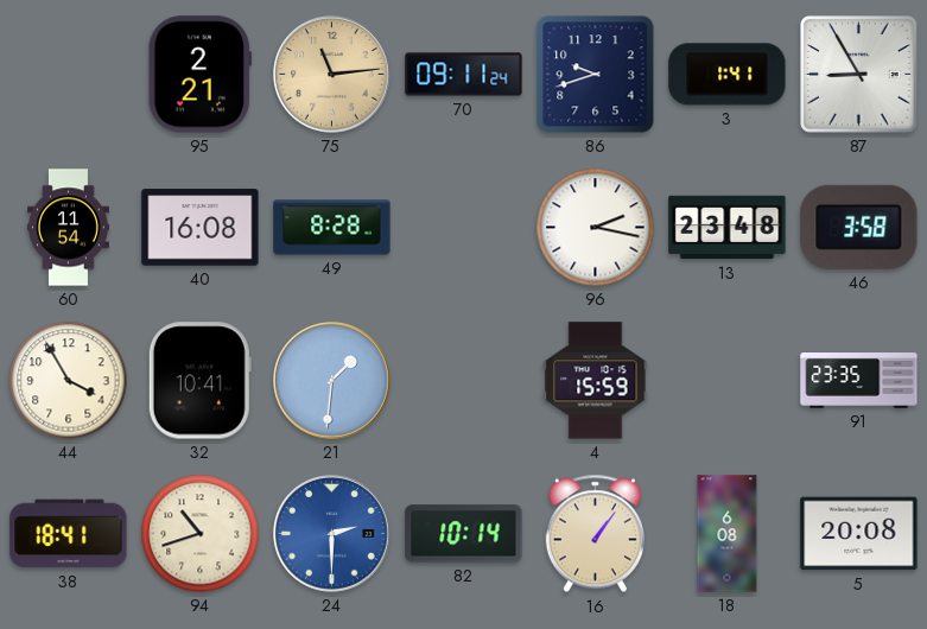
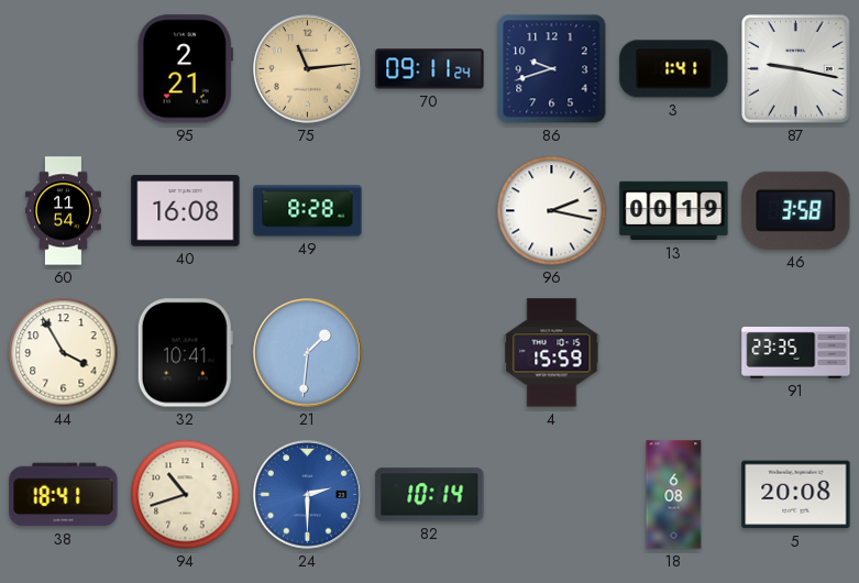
87: 8:55 -> 9:17 (796, 69)
13: 23:48 -> 00:19 (674, 211)
16: 1:06 -> none (595, 534)
